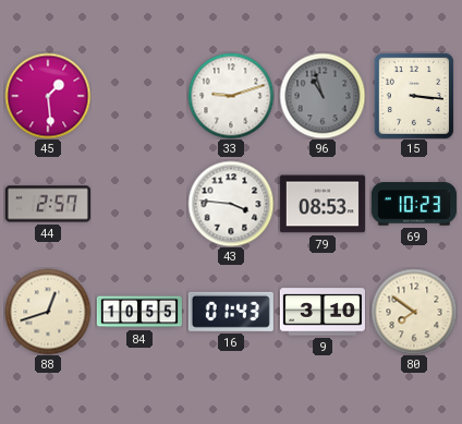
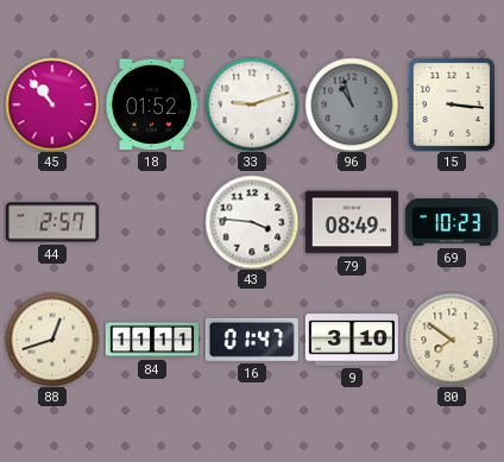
45: 1:29 -> 10:53 (52, 105)
18: none -> 01:52 (152, 105)
79: 08:53 -> 08:49 (352, 222)
84: 10:55 -> 11:11 (152, 340)
16: 01:43 -> 01:47 (252, 340)
